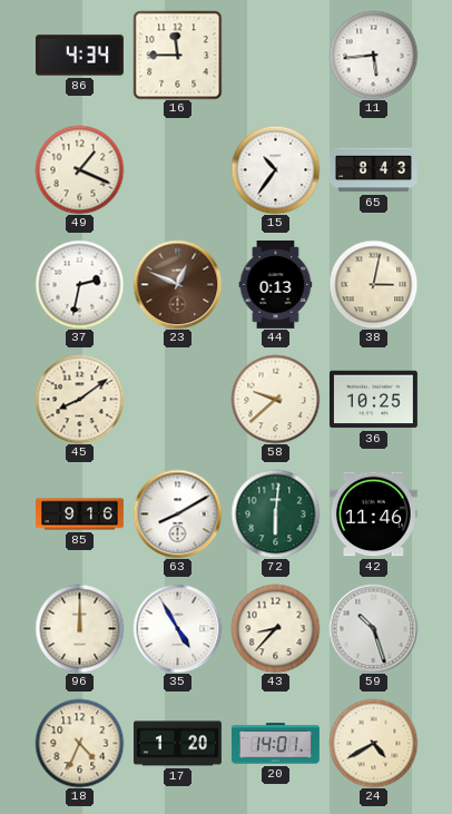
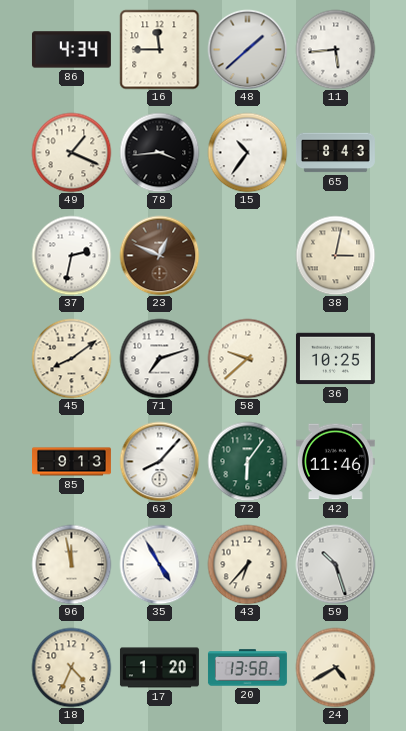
48: none -> 1:38 (247, 49)
78: none -> 3:44 (159, 152)
44: 0:13 -> none (276, 284)
71: none -> 7:12 (159, 358)
85: 9:16 -> 9:13 (72, 462)
63: 8:10 -> 8:07 (159, 461)
72: 6:01 -> 6:06 (247, 461)
96: 12:00 -> 11:58 (71, 564)
43: 8:37 -> 6:37 (247, 564)
20: 14:01 -> 13:58 (247, 668)
